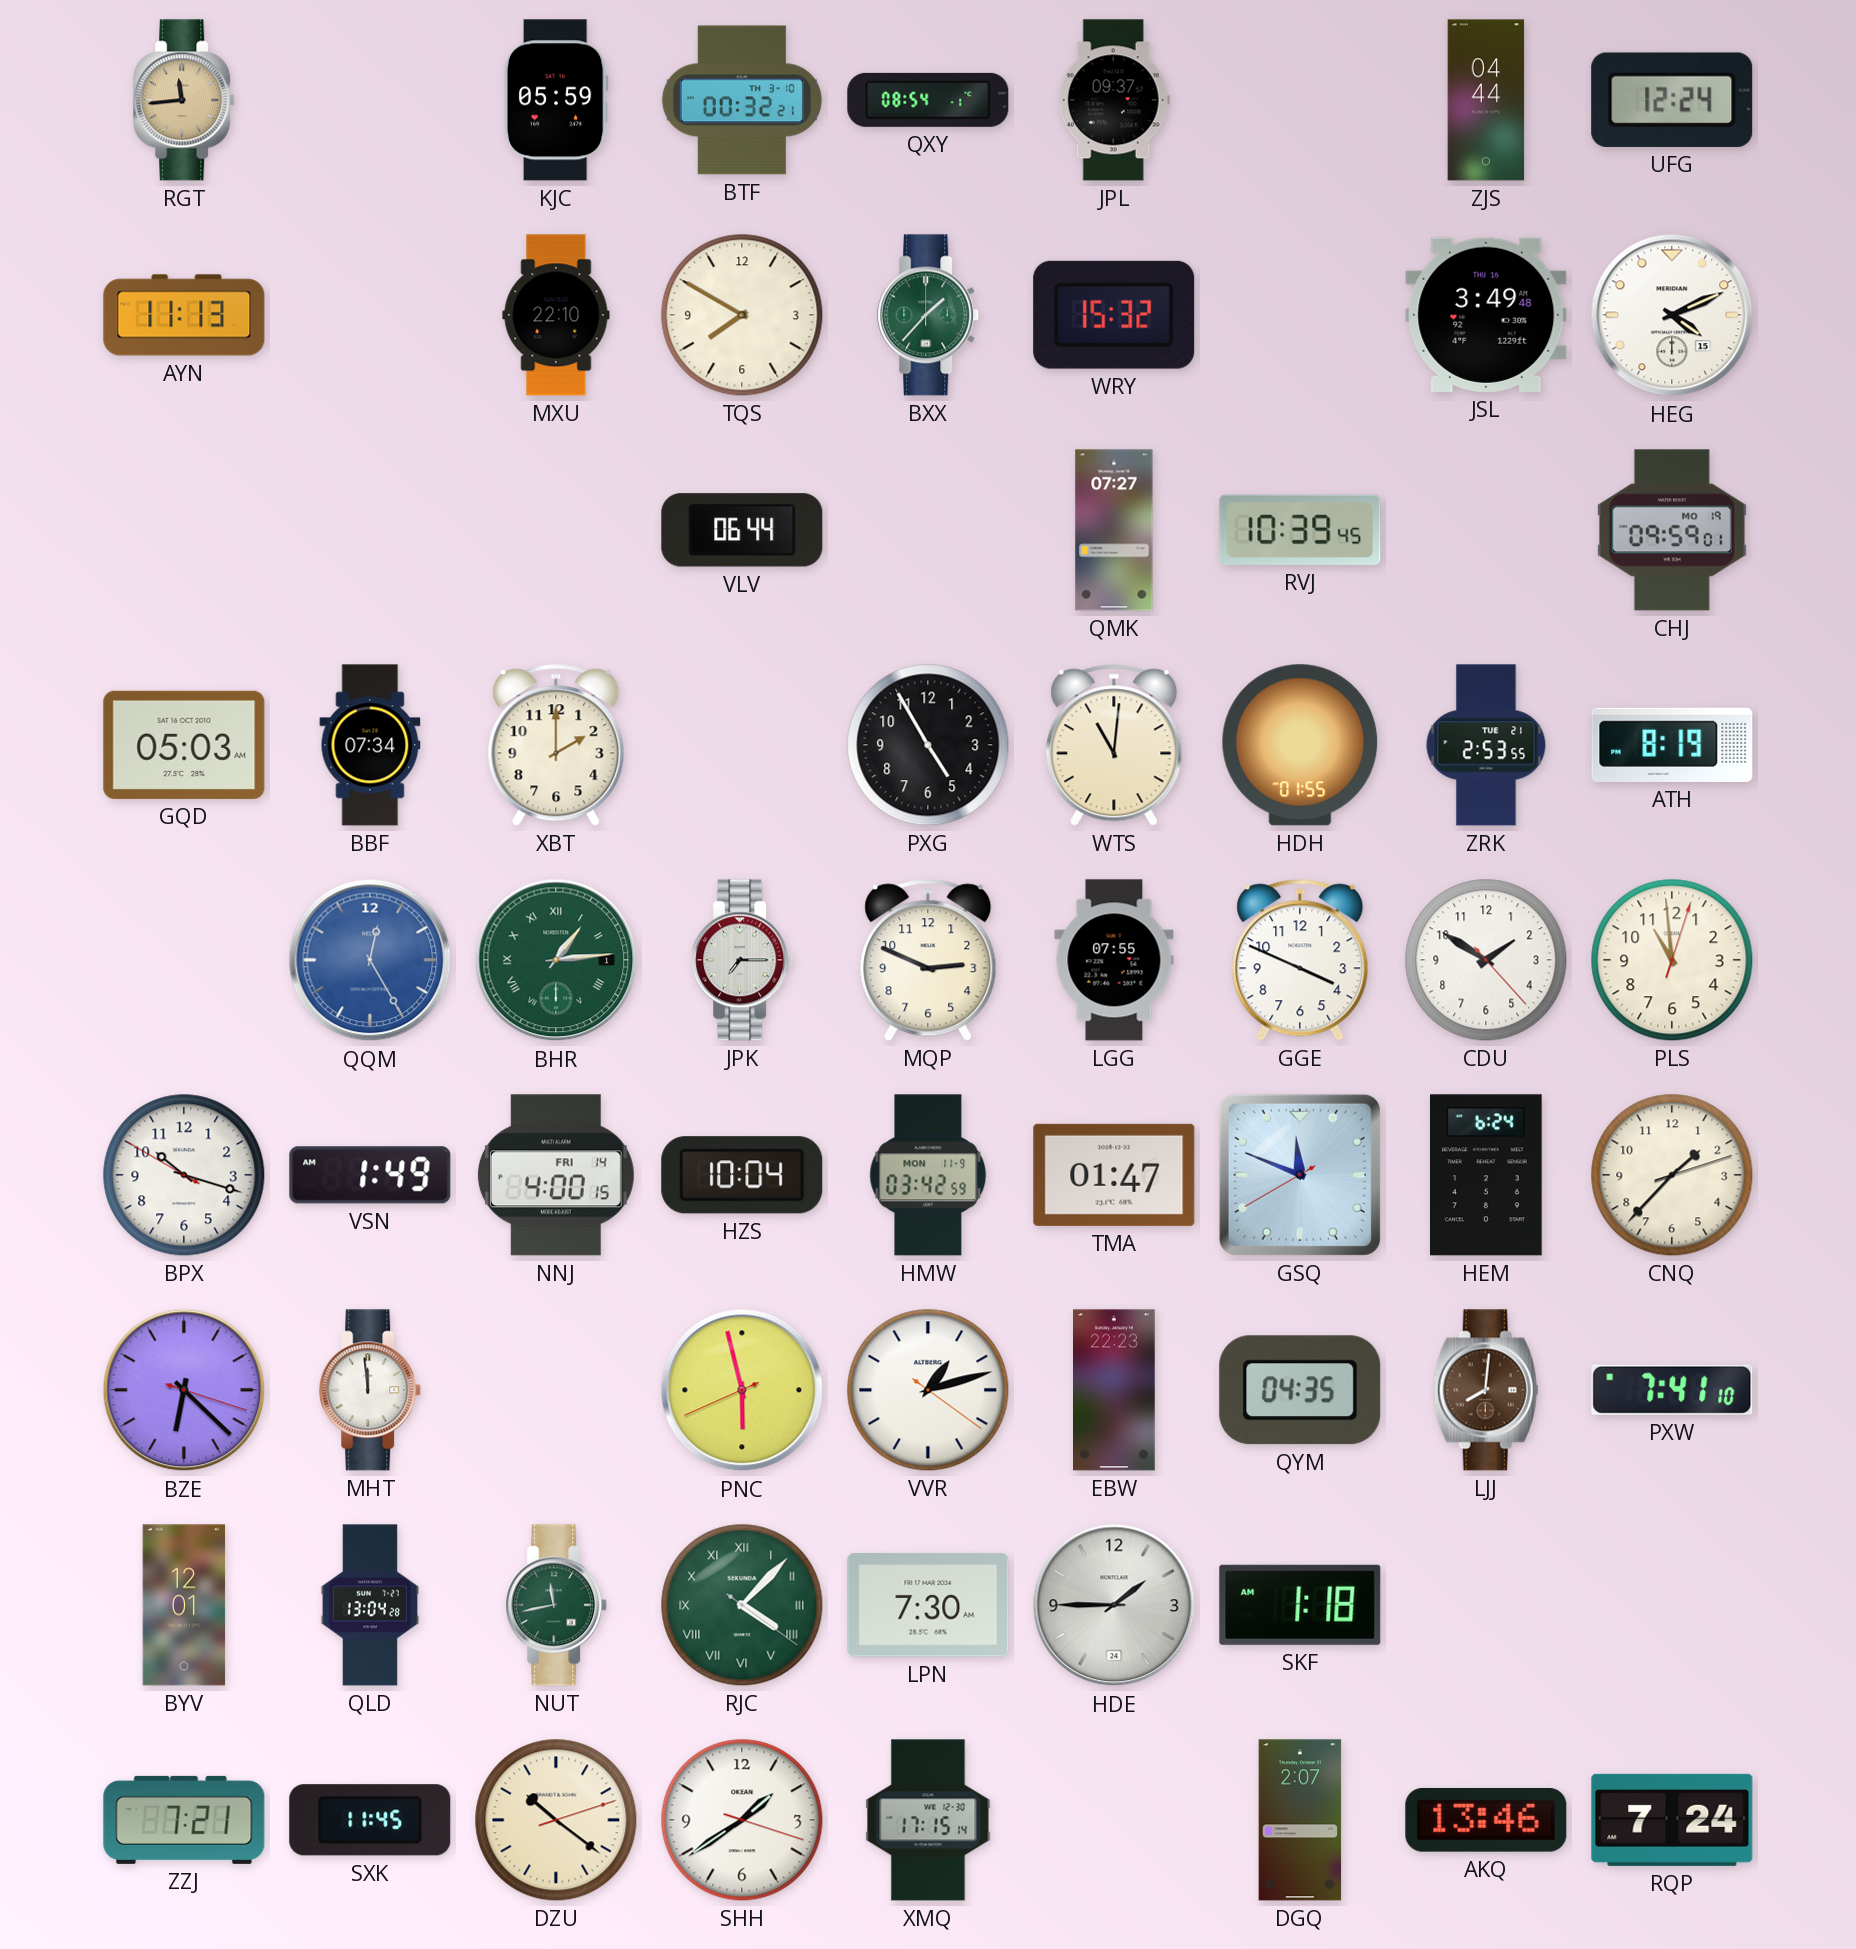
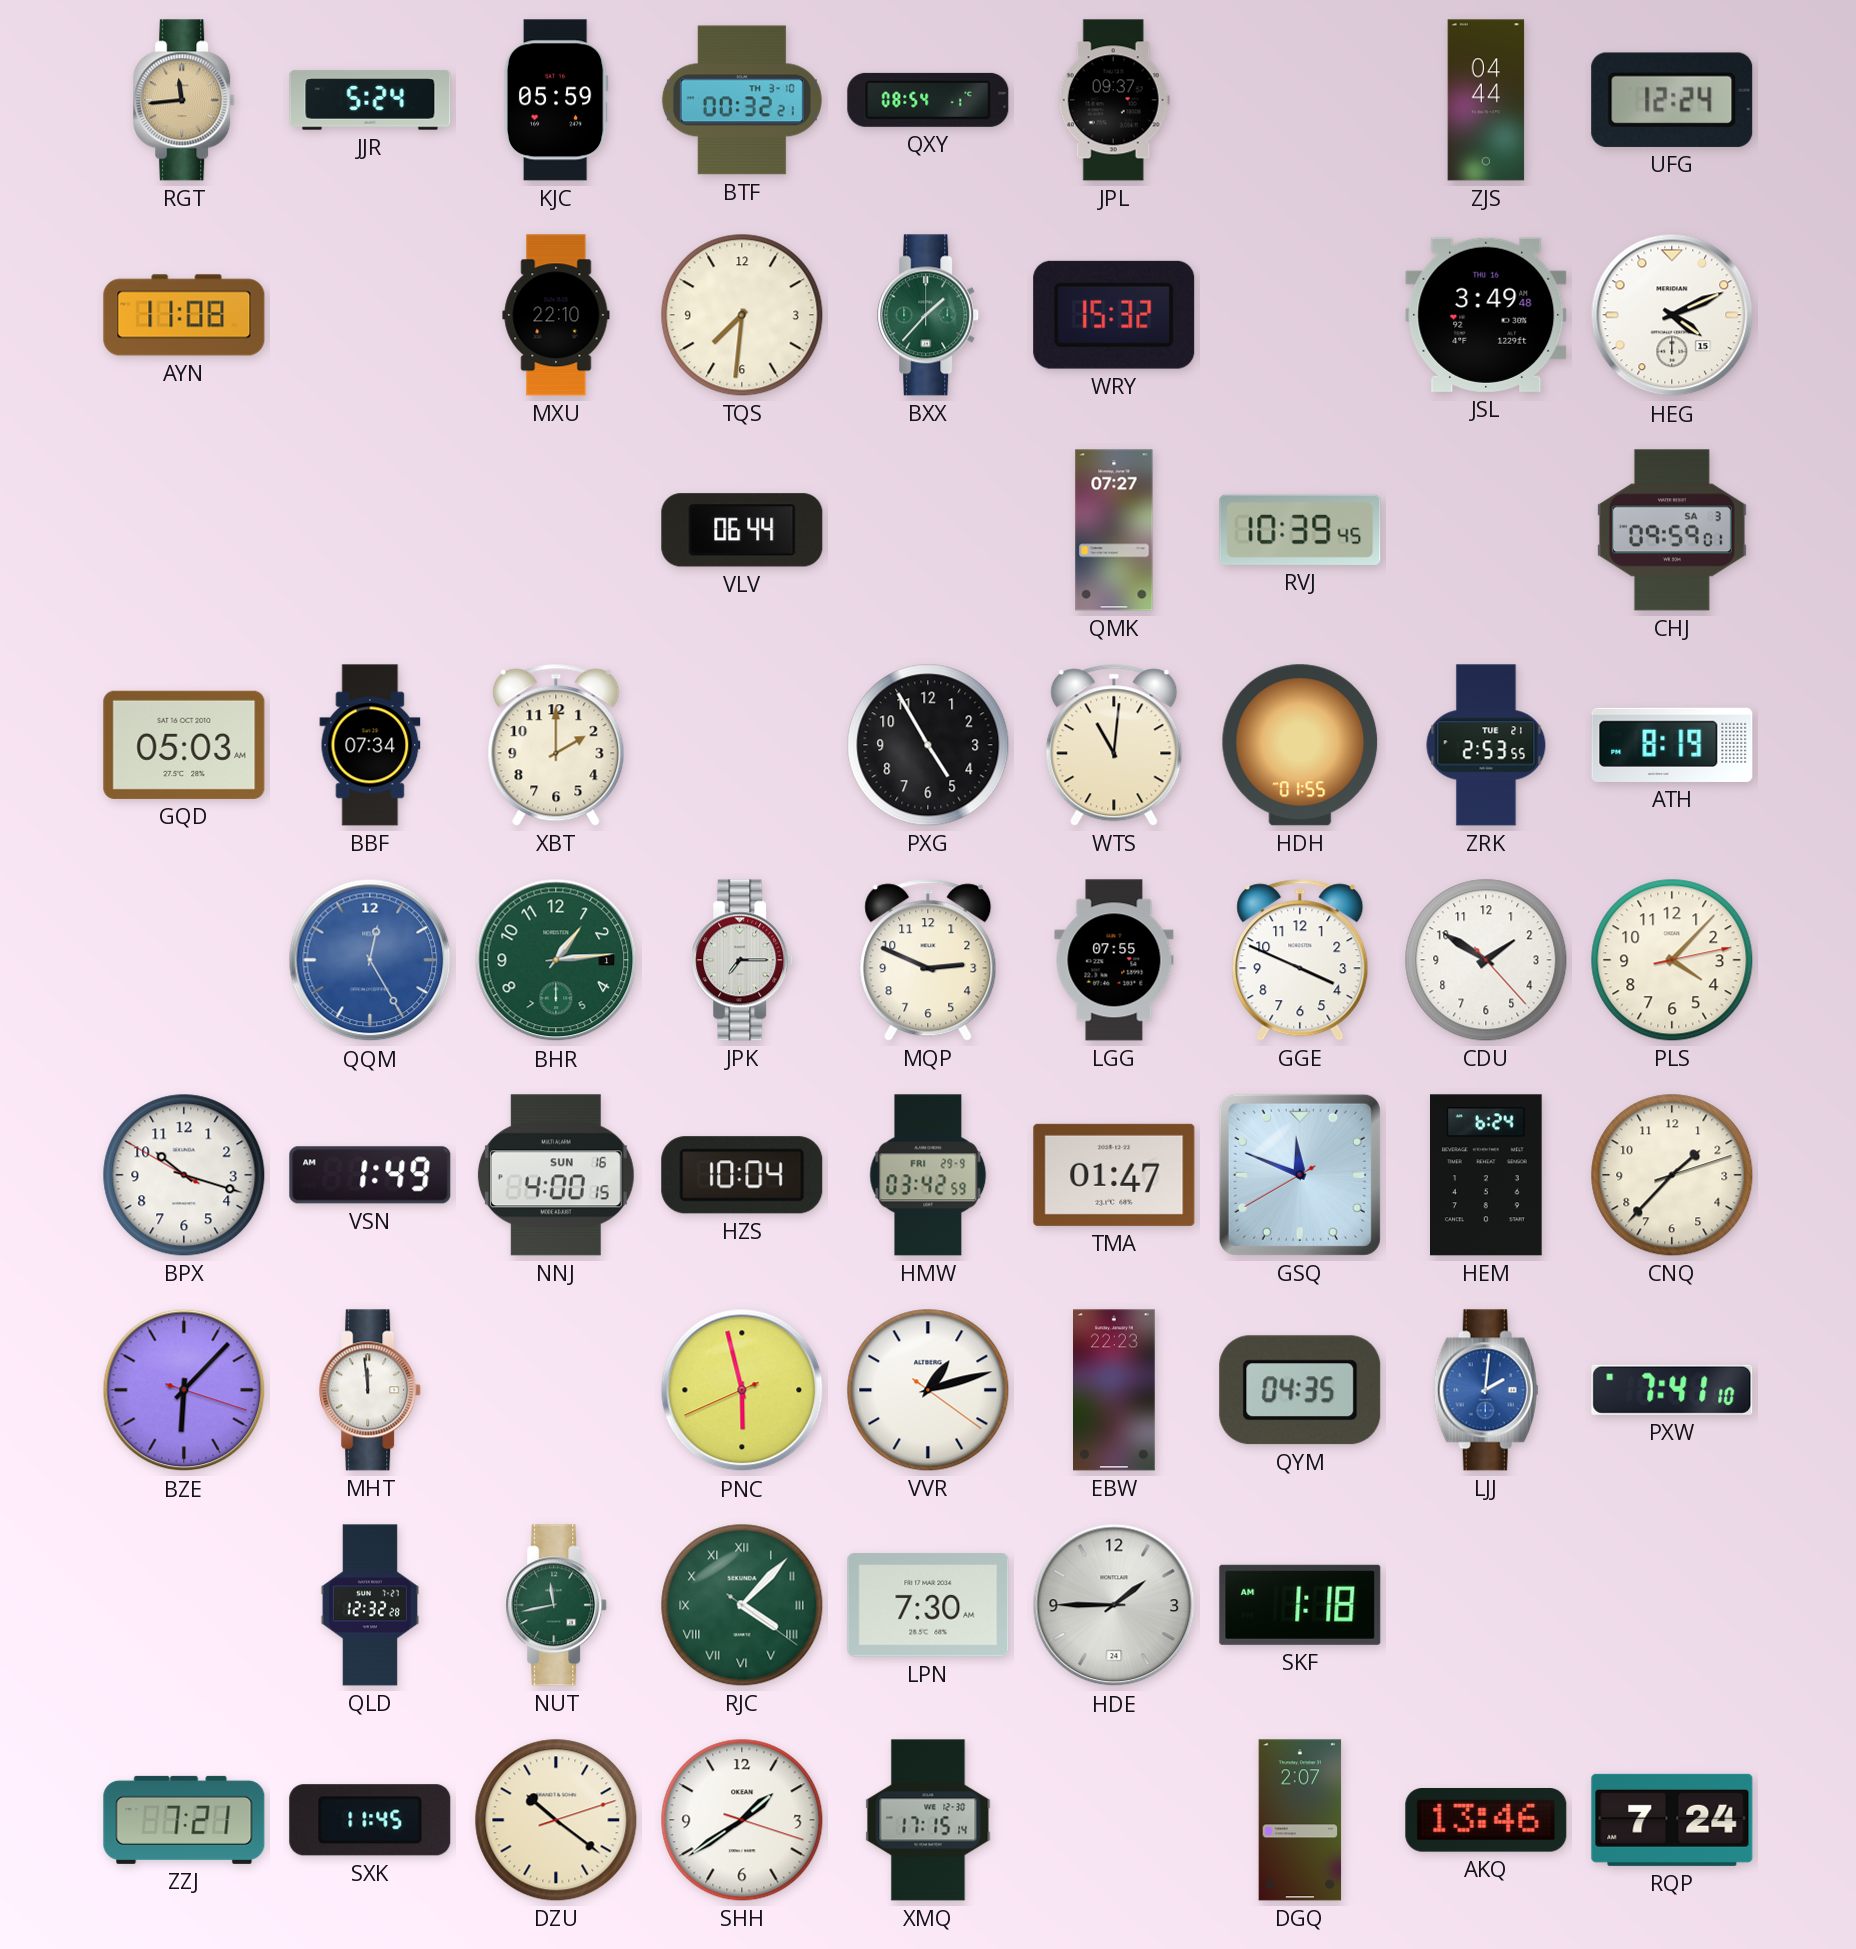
JJR: none -> 5:24 (370, 100)
AYN: 11:13 -> 11:08 (184, 315)
TQS: 7:50 -> 7:31 (742, 315)
CHJ date: MO 19 -> SA 3 (1672, 530)
BHR numerals: Roman -> Arabic (556, 960)
PLS: 10:59 -> 4:07 (1672, 960)
NNJ date: FRI 14 -> SUN 16 (556, 1175)
HMW date: MON 11-9 -> FRI 29-9 (928, 1175)
BZE: 6:22 -> 6:07 (184, 1390)
LJJ: 8:01 -> 2:01 (1486, 1390)
LJJ dial: brown -> blue (1486, 1390)
BYV: 12:01 -> none (184, 1605)
QLD: 13:04 -> 12:32 (369, 1605)
